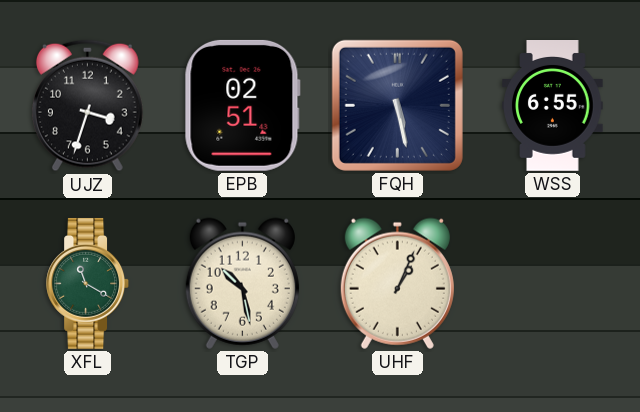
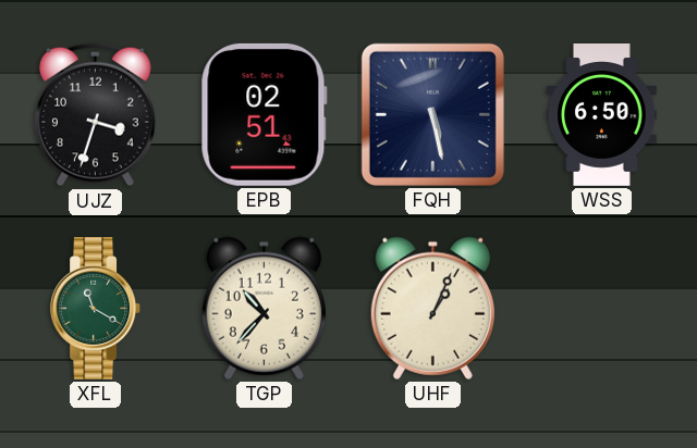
WSS: 6:55 -> 6:50 (602, 115)
TGP: 10:28 -> 10:37 (264, 308)
